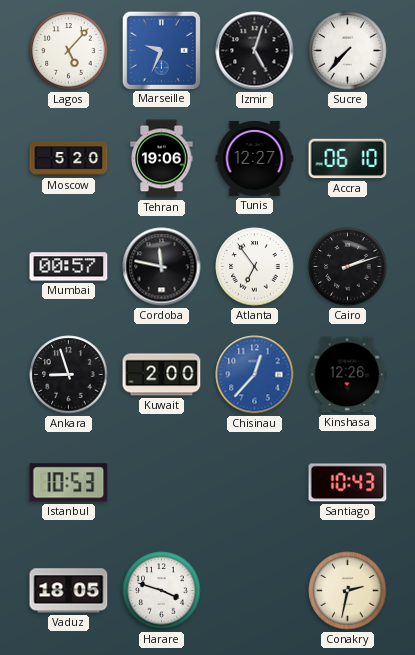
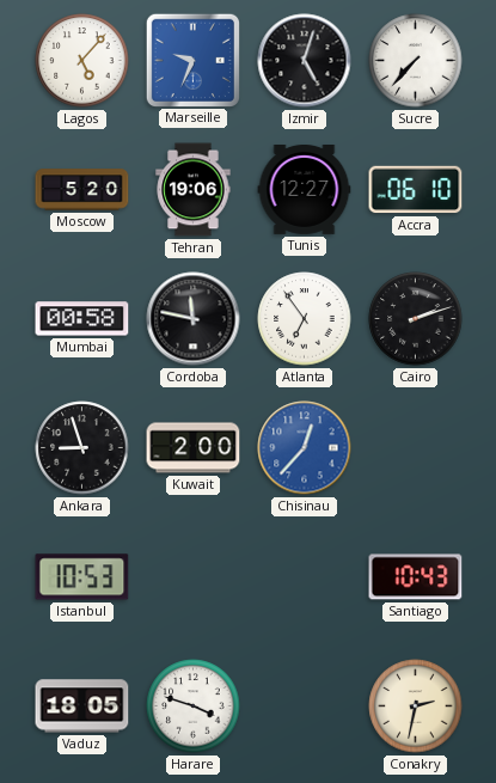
Mumbai: 00:57 -> 00:58 (82, 319)
Kinshasa: 12:26 -> none (347, 375)
